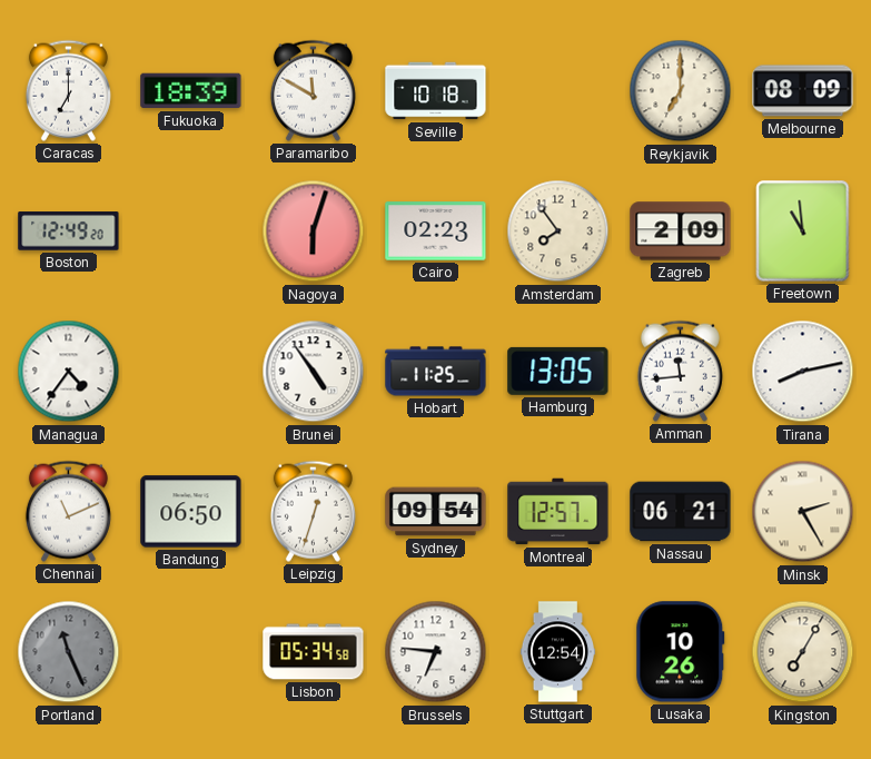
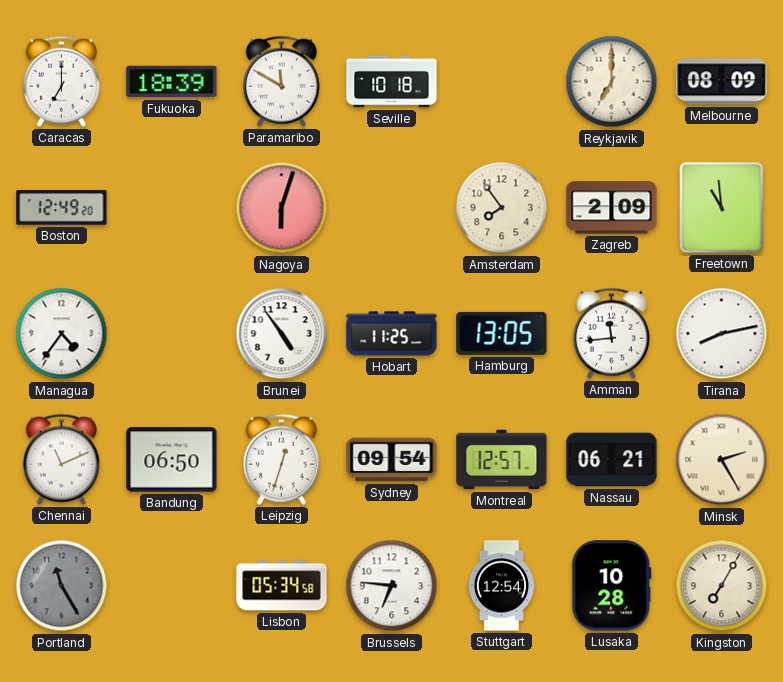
Cairo: 02:23 -> none (436, 231)
Portland: 11:26 -> 11:25 (62, 586)
Lusaka: 10:26 -> 10:28 (612, 586)
